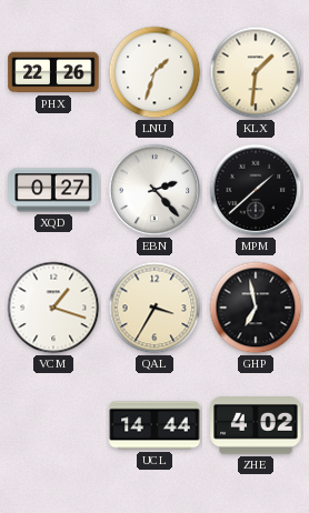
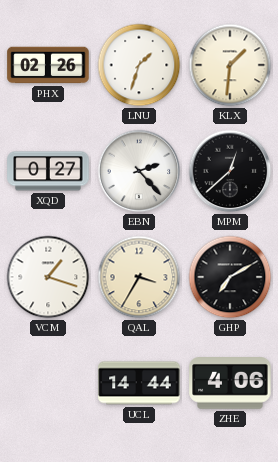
PHX: 22:26 -> 02:26 (48, 65)
MPM: 1:38 -> 12:38 (230, 171)
GHP: 6:58 -> 7:10 (230, 277)
ZHE: 4:02 -> 4:06 (230, 384)
